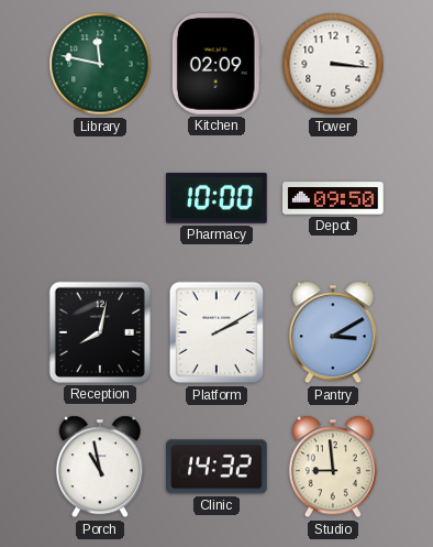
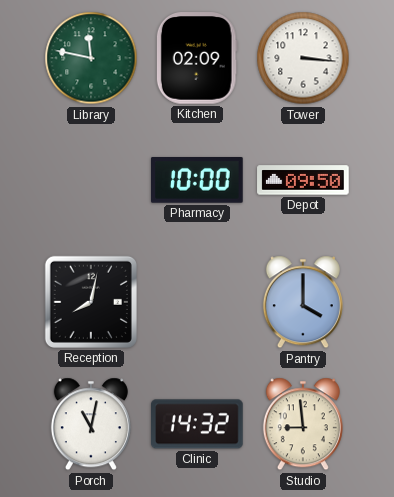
Platform: 2:10 -> none (216, 332)
Pantry: 3:10 -> 4:00 (303, 302)
Porch: 10:58 -> 11:02 (91, 424)
